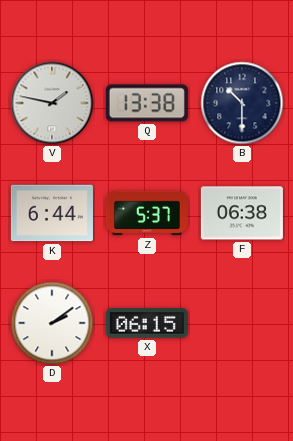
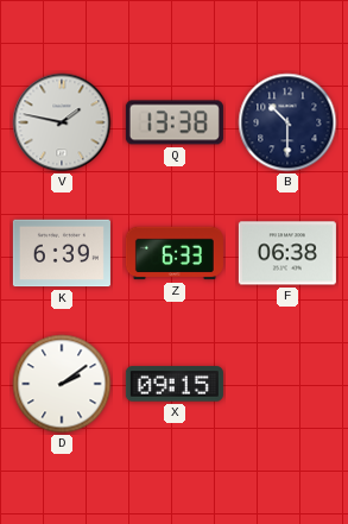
K: 6:44 -> 6:39 (62, 253)
Z: 5:37 -> 6:33 (175, 253)
X: 06:15 -> 09:15 (175, 384)
